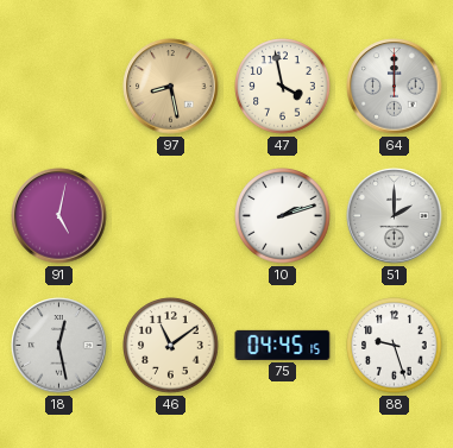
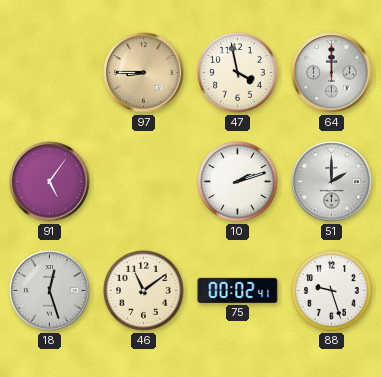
97: 8:28 -> 8:45 (144, 73)
91: 5:02 -> 5:06 (50, 182)
18: 12:28 -> 12:27 (50, 291)
75: 04:45 -> 00:02 (238, 290)
